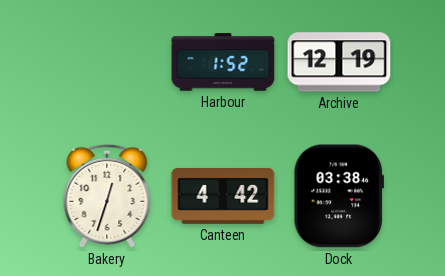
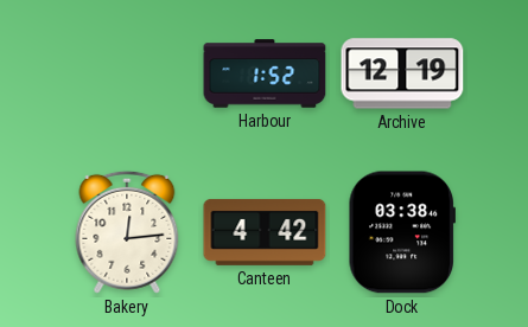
Bakery: 12:33 -> 12:14 (127, 232)
